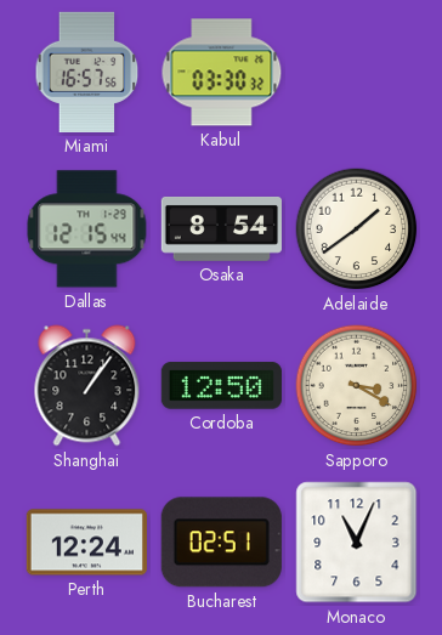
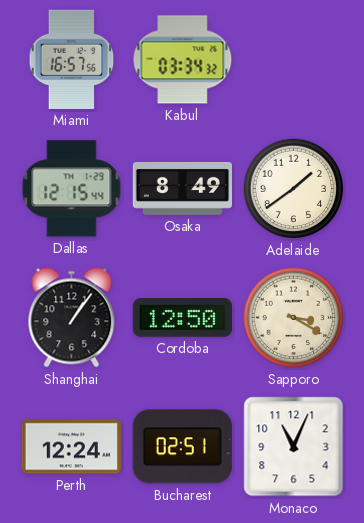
Kabul: 03:30 -> 03:34 (183, 60)
Osaka: 8:54 -> 8:49 (182, 188)
